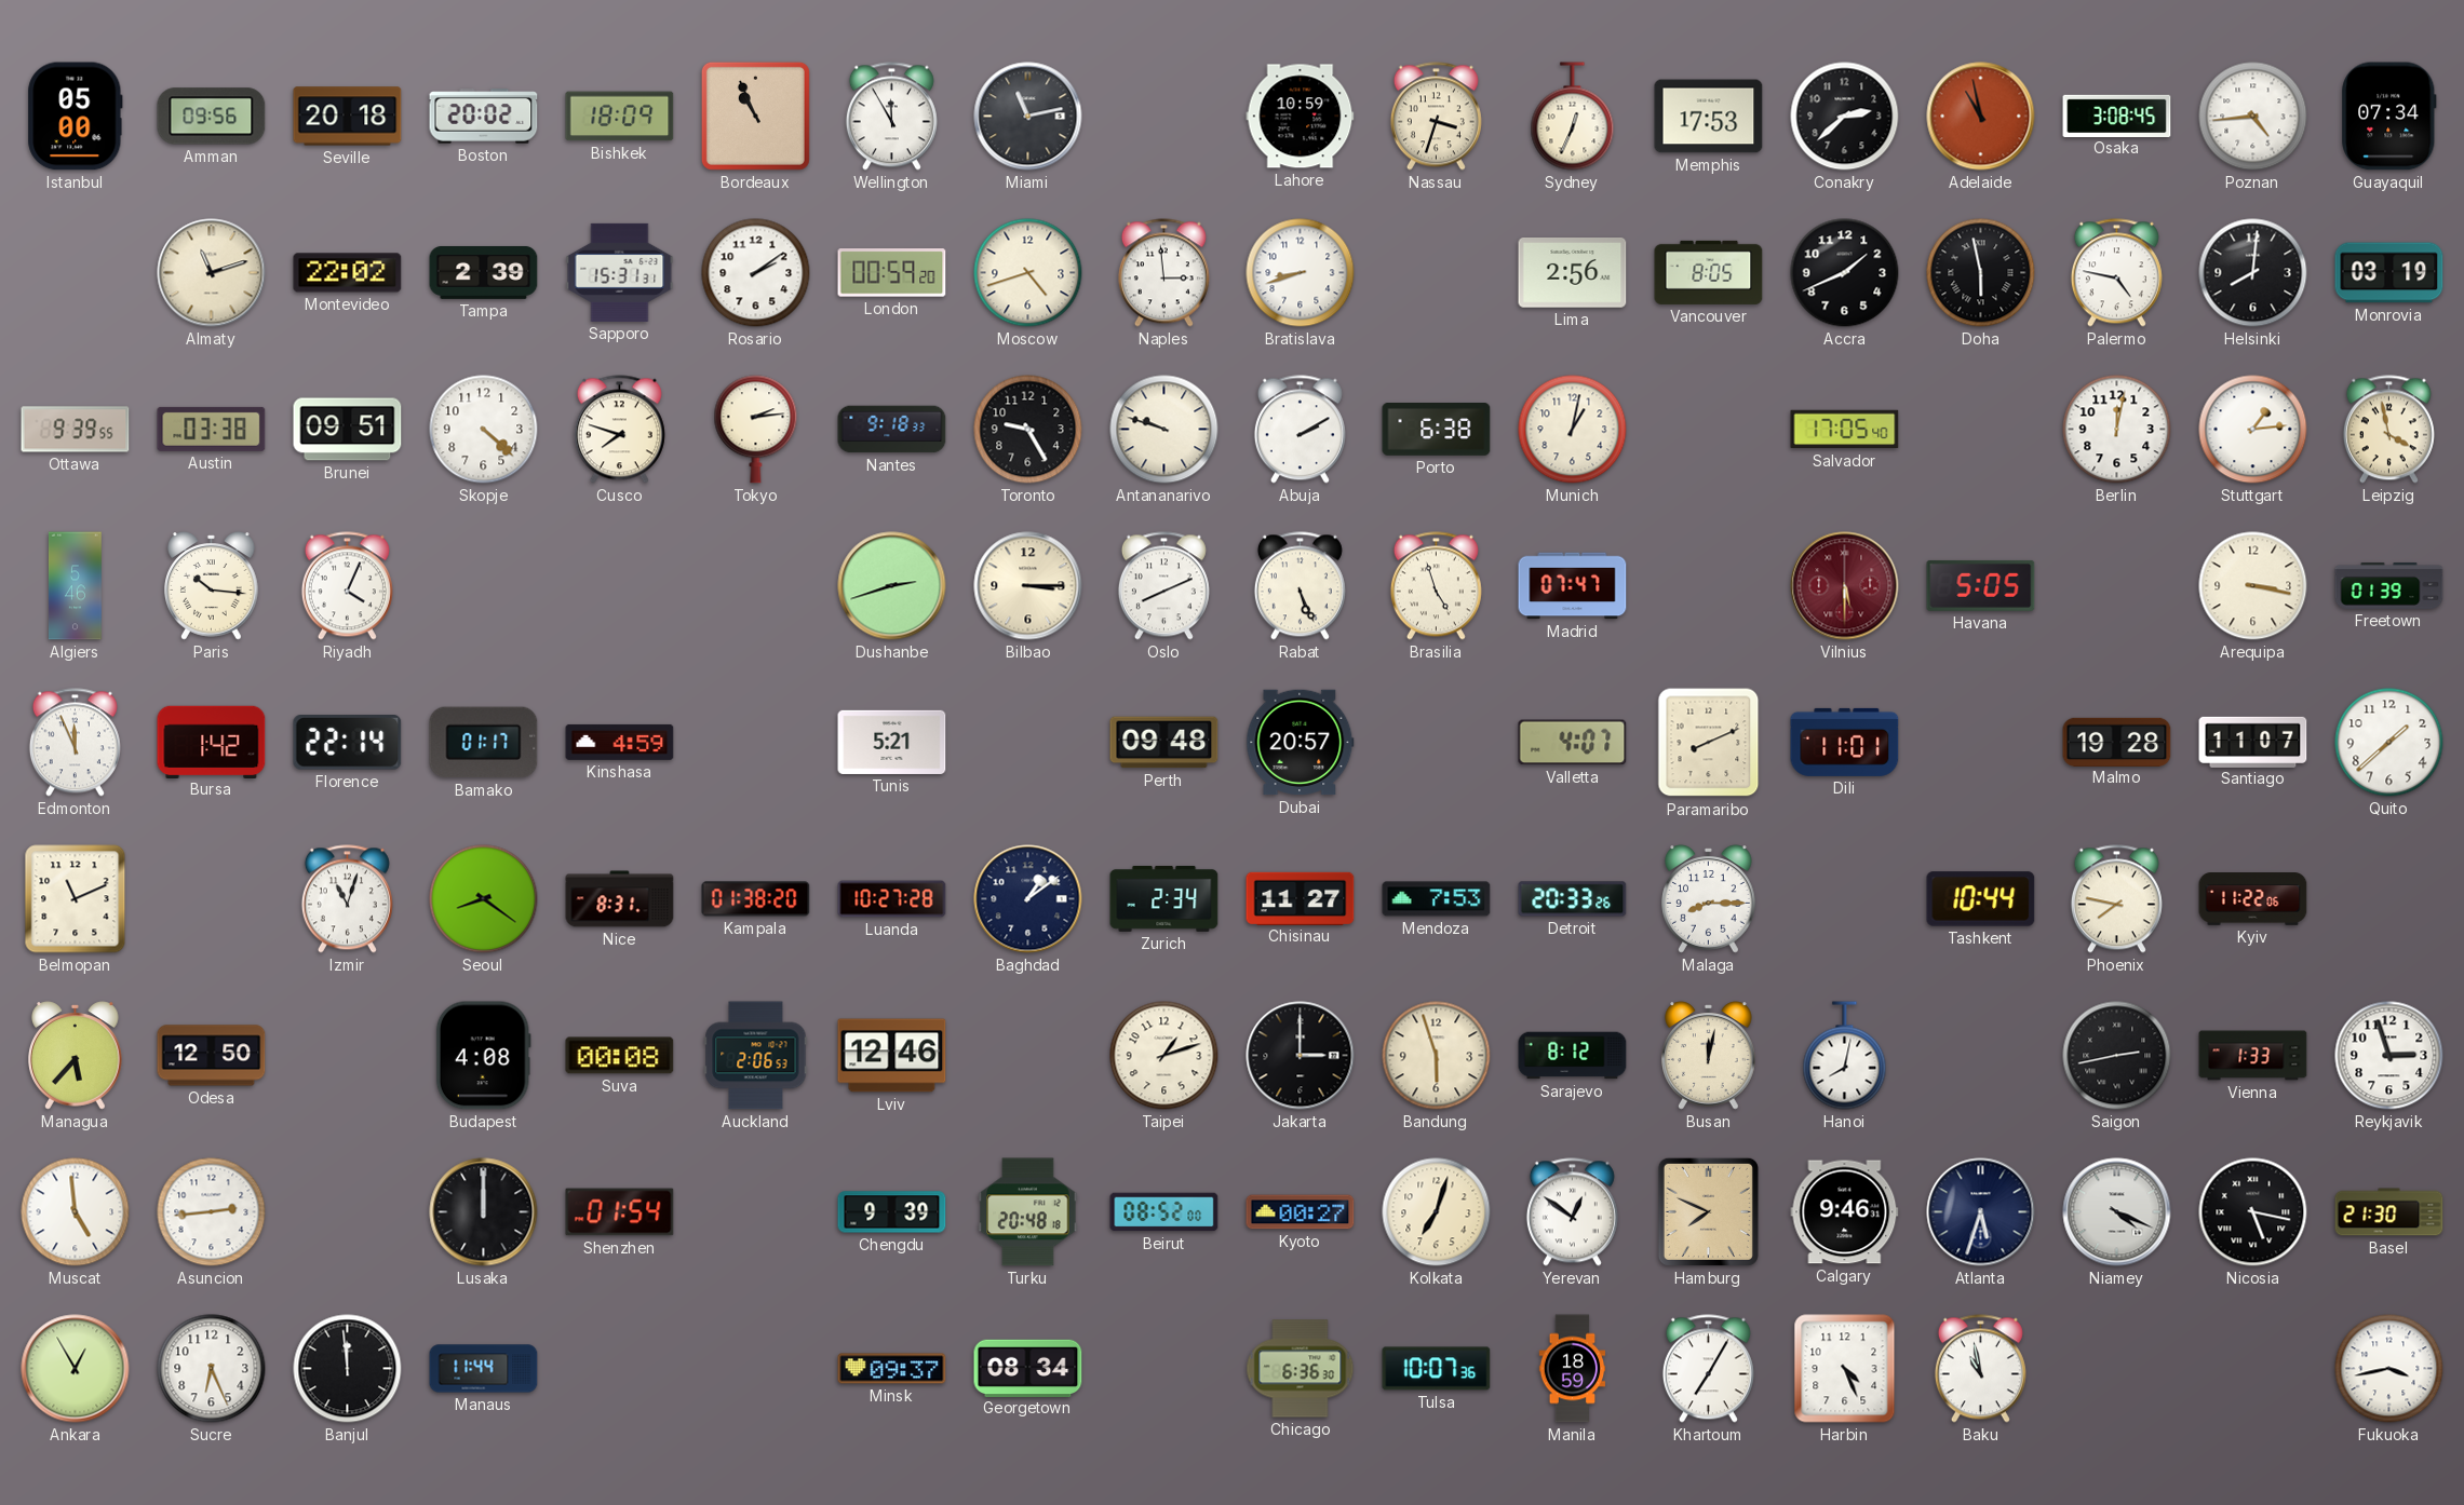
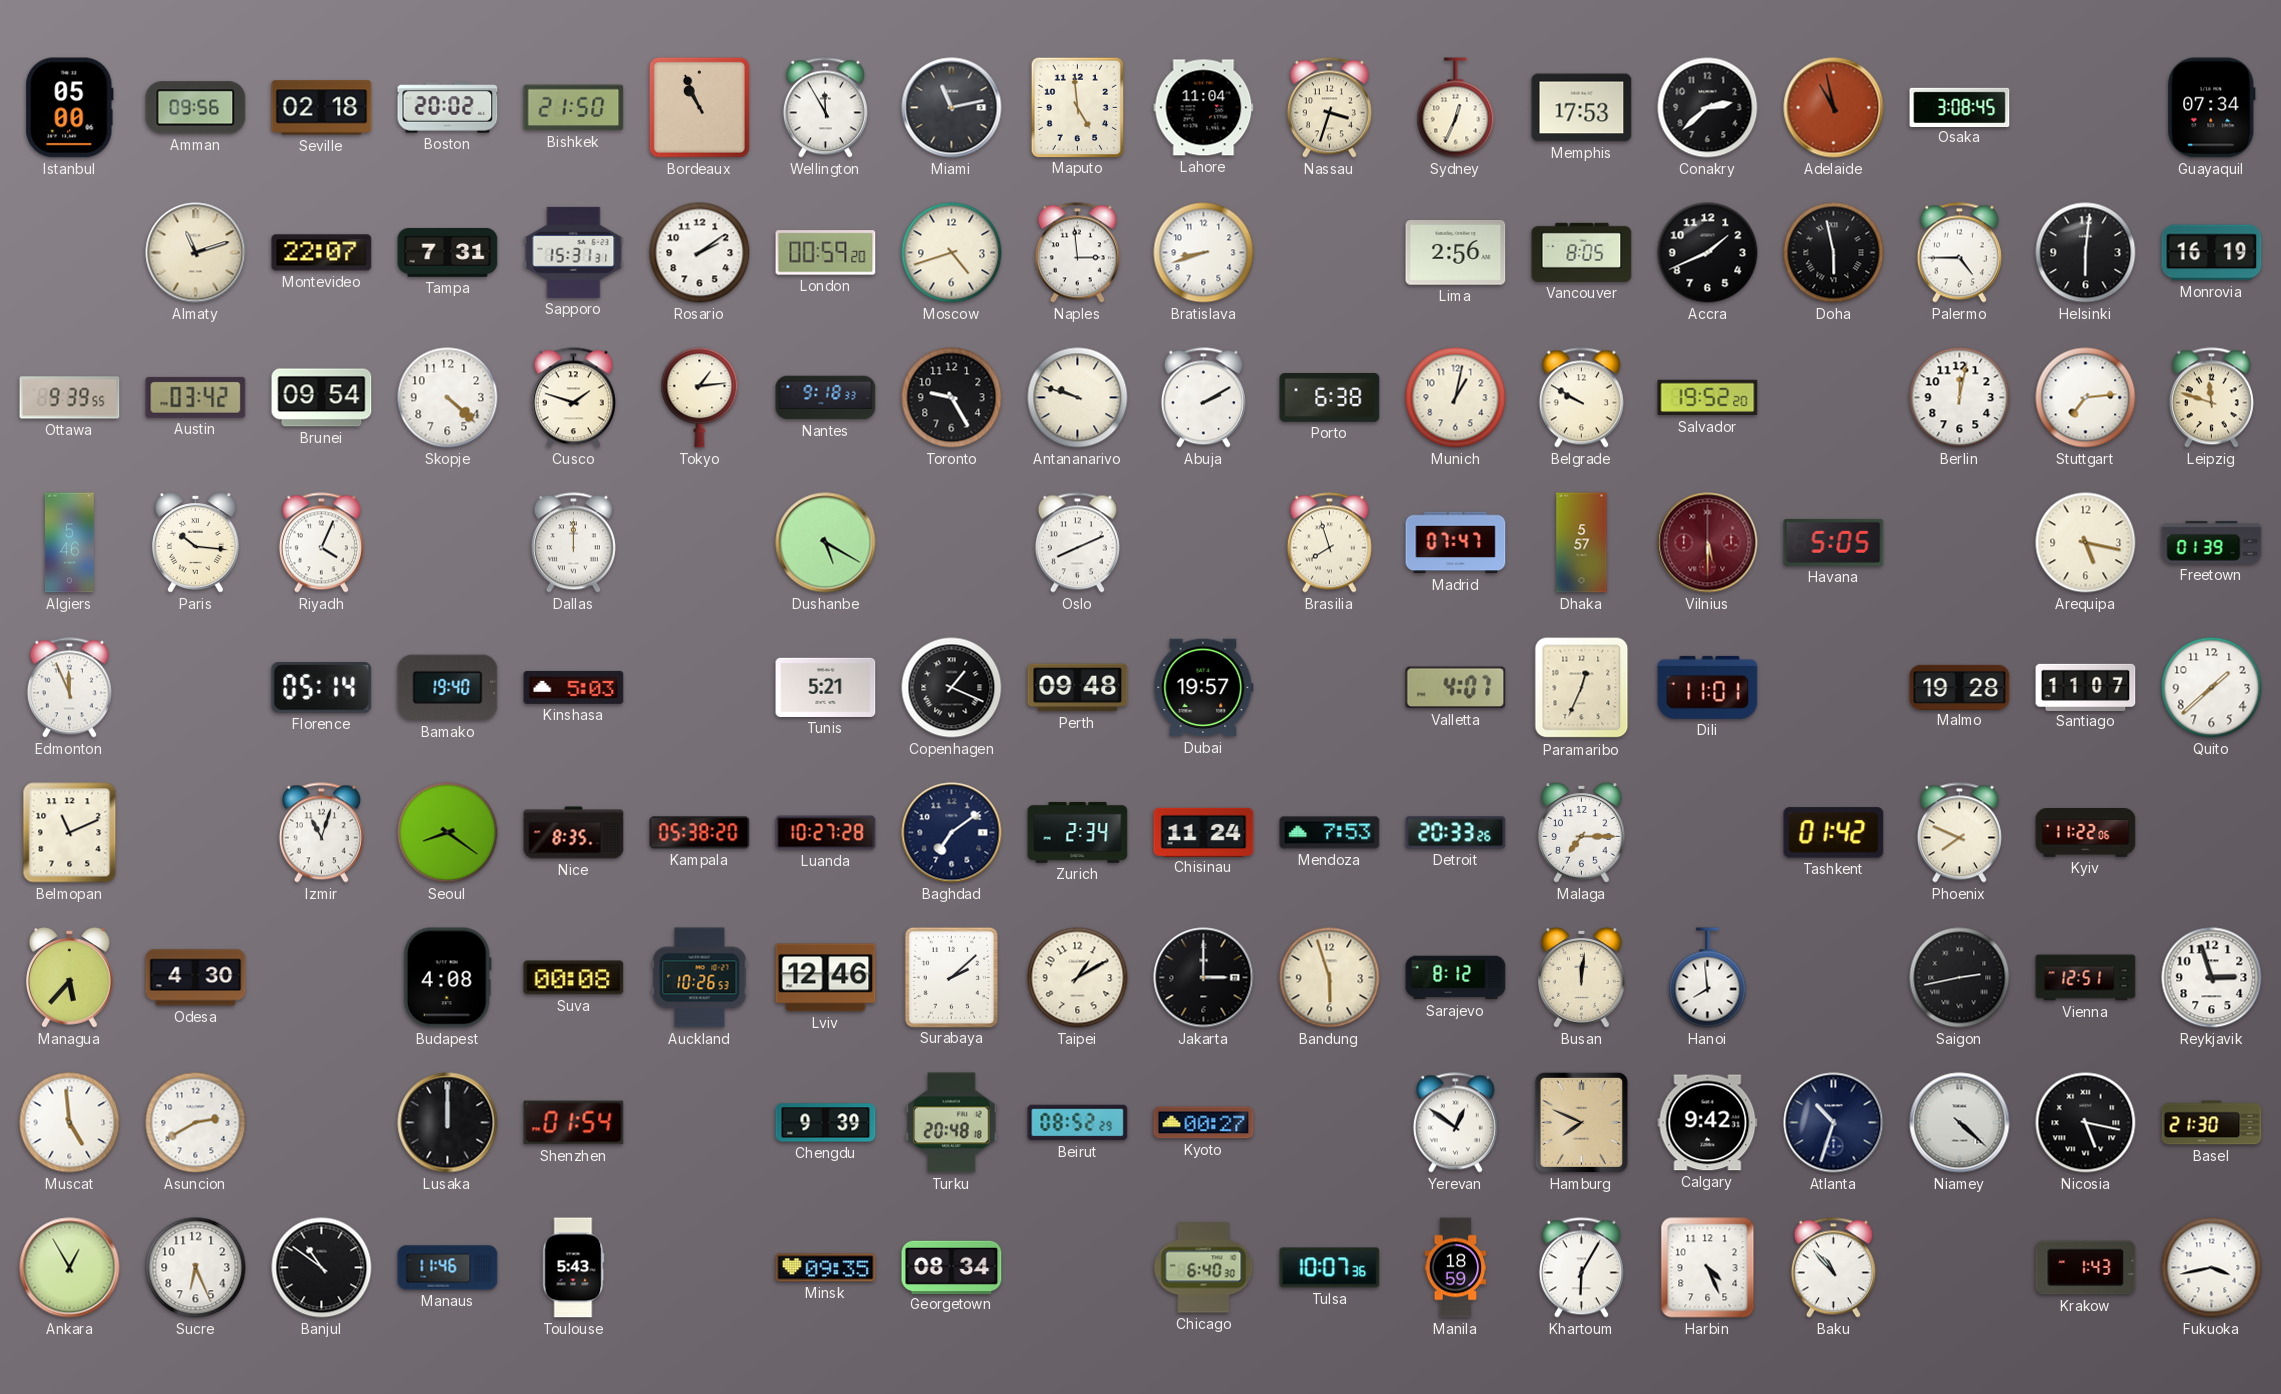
Seville: 20:18 -> 02:18 (322, 108)
Bishkek: 18:09 -> 21:50 (574, 108)
Maputo: none -> 4:59 (1077, 107)
Lahore: 10:59 -> 11:04 (1204, 108)
Poznan: 4:44 -> none (2253, 117)
Montevideo: 22:02 -> 22:07 (322, 253)
Tampa: 2:39 -> 7:31 (448, 252)
Palermo: 4:47 -> 4:45 (1959, 253)
Helsinki: 8:01 -> 6:01 (2086, 253)
Monrovia: 03:19 -> 16:19 (2212, 253)
Austin: 03:38 -> 03:42 (196, 397)
Brunei: 09:51 -> 09:54 (322, 398)
Cusco: 7:48 -> 1:48 (573, 398)
Tokyo: 2:14 -> 1:14 (700, 398)
Belgrade: none -> 9:50 (1581, 398)
Salvador: 17:05 -> 19:52 (1708, 398)
Stuttgart: 1:14 -> 7:14 (2086, 398)
Leipzig: 3:58 -> 11:48 (2211, 398)
Dallas: none -> 12:00 (573, 543)
Dushanbe: 2:42 -> 5:20 (826, 543)
Bilbao: 3:15 -> none (1028, 586)
Rabat: 5:26 -> none (1300, 586)
Brasilia: 4:57 -> 7:57 (1329, 543)
Dhaka: none -> 5:57 (1582, 543)
Arequipa: 3:17 -> 5:17 (2086, 543)
Bursa: 1:42 -> none (212, 742)
Florence: 22:14 -> 05:14 (322, 688)
Bamako: 01:17 -> 19:40 (448, 688)
Kinshasa: 4:59 -> 5:03 (574, 687)
Copenhagen: none -> 1:19 (952, 688)
Dubai: 20:57 -> 19:57 (1204, 688)
Paramaribo: 8:11 -> 12:34 (1582, 688)
Nice: 8:31 -> 8:35 (574, 833)
Kampala: 01:38 -> 05:38 (700, 833)
Baghdad: 1:09 -> 7:09 (952, 833)
Chisinau: 11:27 -> 11:24 (1204, 832)
Malaga: 8:15 -> 7:15 (1582, 833)
Tashkent: 10:44 -> 01:42 (1834, 833)
Phoenix: 7:47 -> 7:49 (1959, 833)
Odesa: 12:50 -> 4:30 (196, 978)
Auckland: 2:06 -> 10:26 (700, 978)
Surabaya: none -> 2:08 (951, 977)
Taipei: 1:12 -> 1:10 (1078, 978)
Busan: 12:02 -> 12:01 (1582, 978)
Hanoi: 8:02 -> 7:59 (1708, 978)
Vienna: 1:33 -> 12:51 (2086, 978)
Asuncion: 2:44 -> 2:40 (196, 1123)
Beirut: 08:52:00 -> 08:52:29 (1078, 1123)
Kolkata: 7:03 -> none (1437, 1212)
Calgary: 9:46 -> 9:42 (1708, 1123)
Atlanta: 5:33 -> 10:33 (1834, 1123)
Niamey: 4:19 -> 4:22 (1960, 1123)
Banjul: 11:59 -> 10:51 (322, 1268)
Manaus: 11:44 -> 11:46 (448, 1268)
Toulouse: none -> 5:43 (573, 1268)
Minsk: 09:37 -> 09:35 (826, 1268)
Chicago: 6:36 -> 6:40 (1204, 1268)
Khartoum: 7:05 -> 6:05 (1581, 1268)
Baku: 10:58 -> 10:53 (1833, 1268)
Krakow: none -> 1:43 (2086, 1268)
